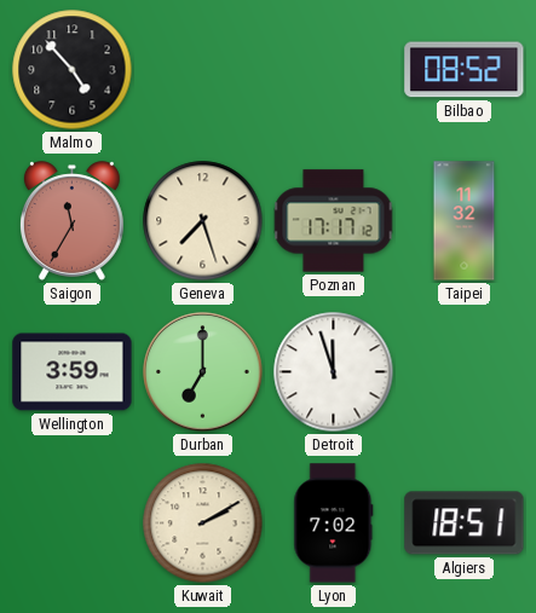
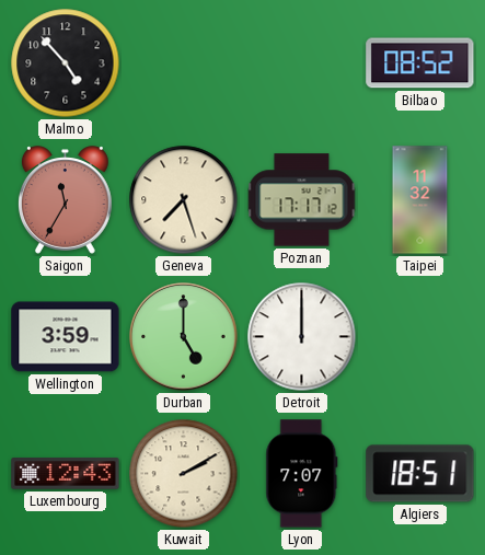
Durban: 7:00 -> 5:00 (184, 337)
Detroit: 11:57 -> 12:00 (302, 337)
Luxembourg: none -> 12:43 (66, 474)
Lyon: 7:02 -> 7:07 (302, 474)
